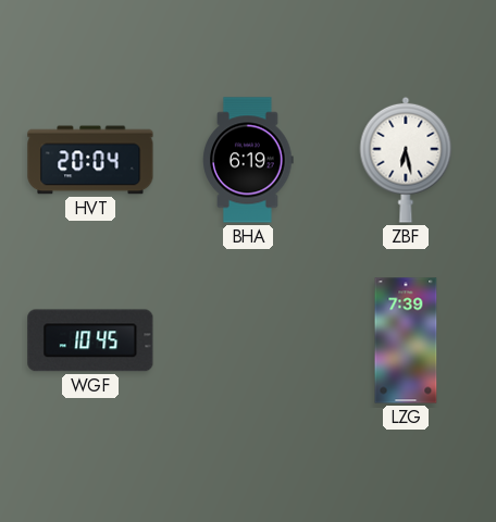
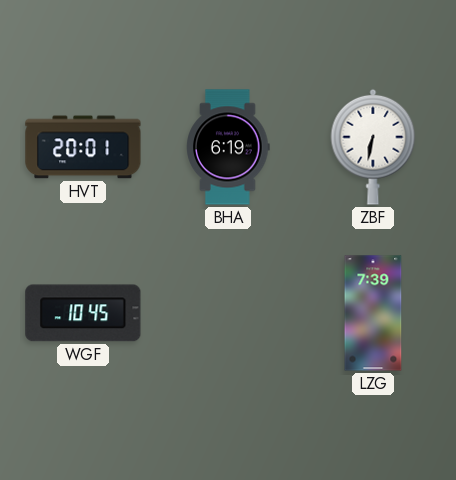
HVT: 20:04 -> 20:01 (83, 147)
ZBF: 6:28 -> 6:32 (373, 147)
